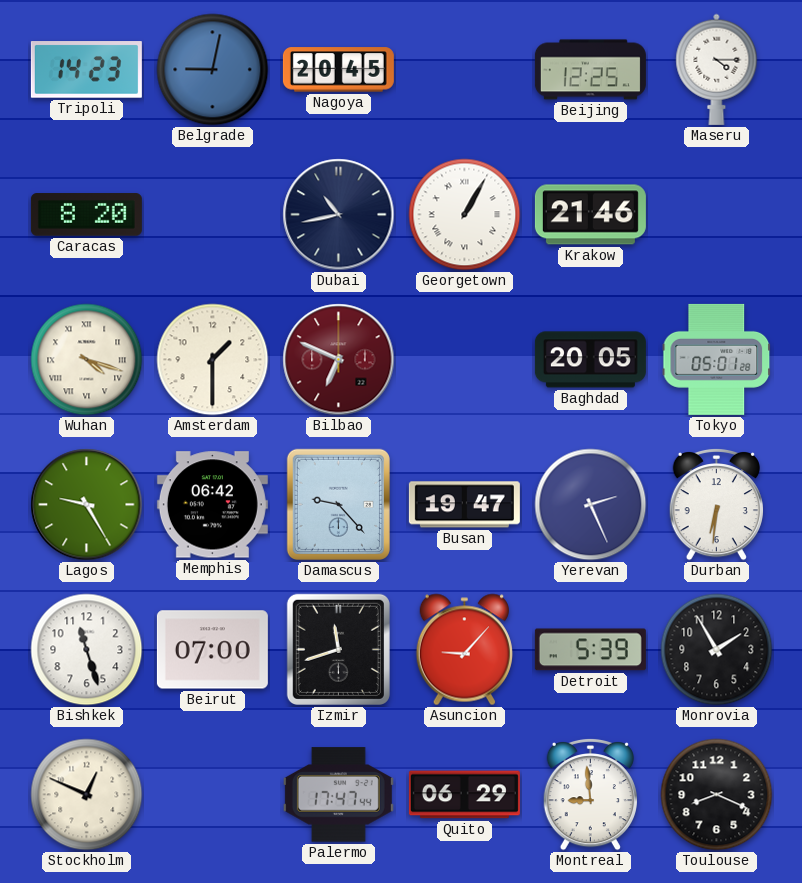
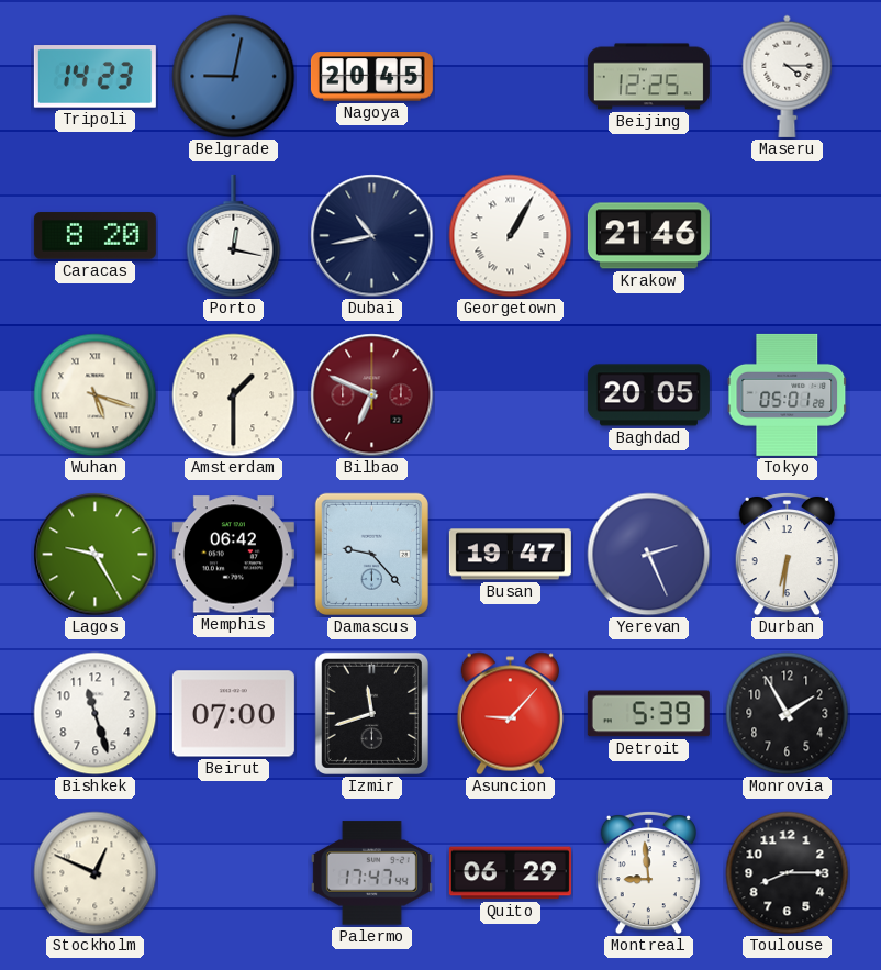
Porto: none -> 12:17 (234, 236)
Wuhan: 4:18 -> 5:18 (96, 395)
Toulouse: 8:19 -> 8:15 (788, 873)
